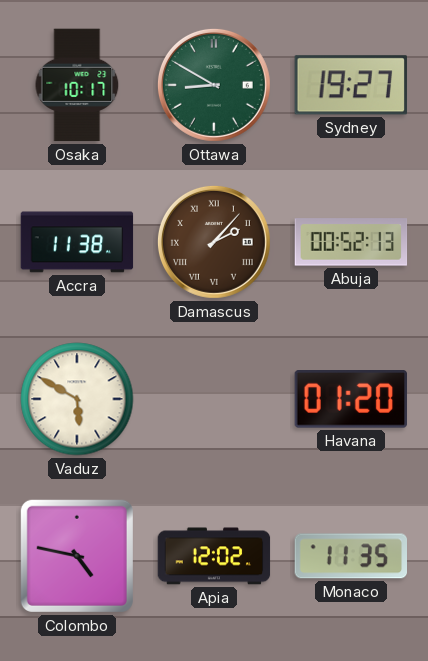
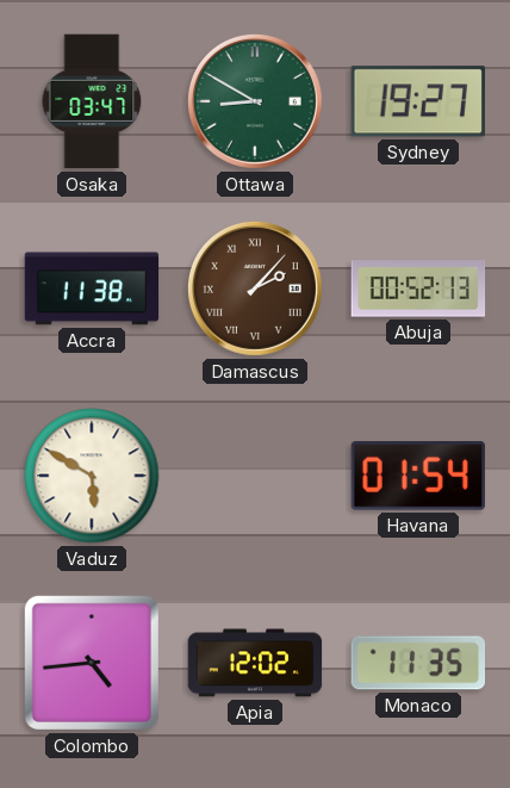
Osaka: 10:17 -> 03:47 (92, 101)
Havana: 01:20 -> 01:54 (417, 477)
Colombo: 4:47 -> 4:44 (92, 663)
